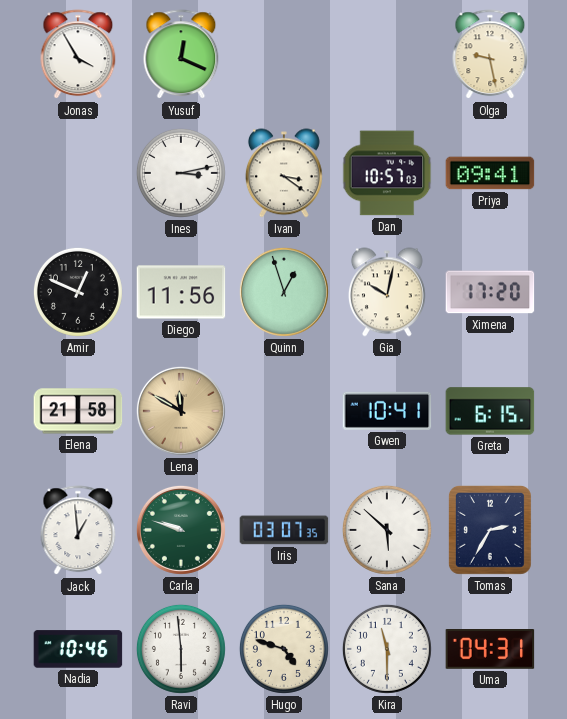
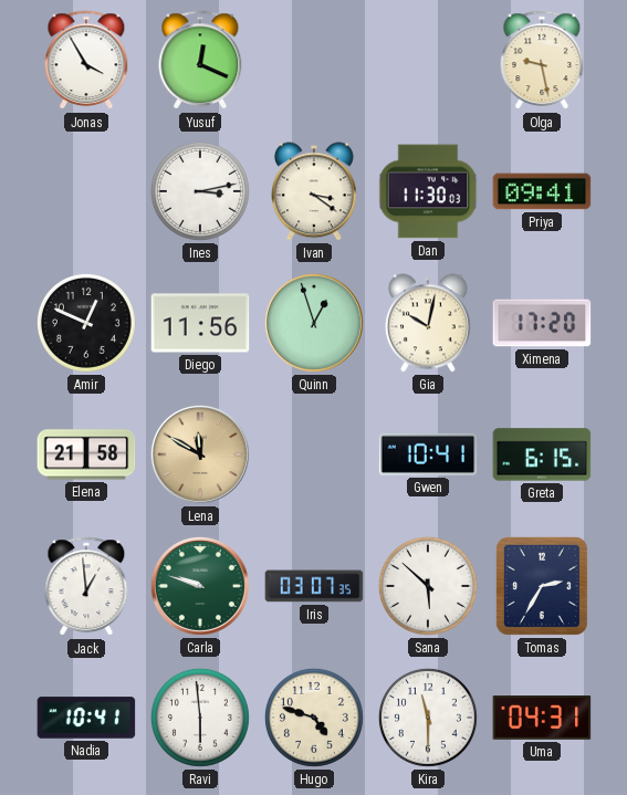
Dan: 10:57 -> 11:30 (428, 191)
Nadia: 10:46 -> 10:41 (86, 718)
